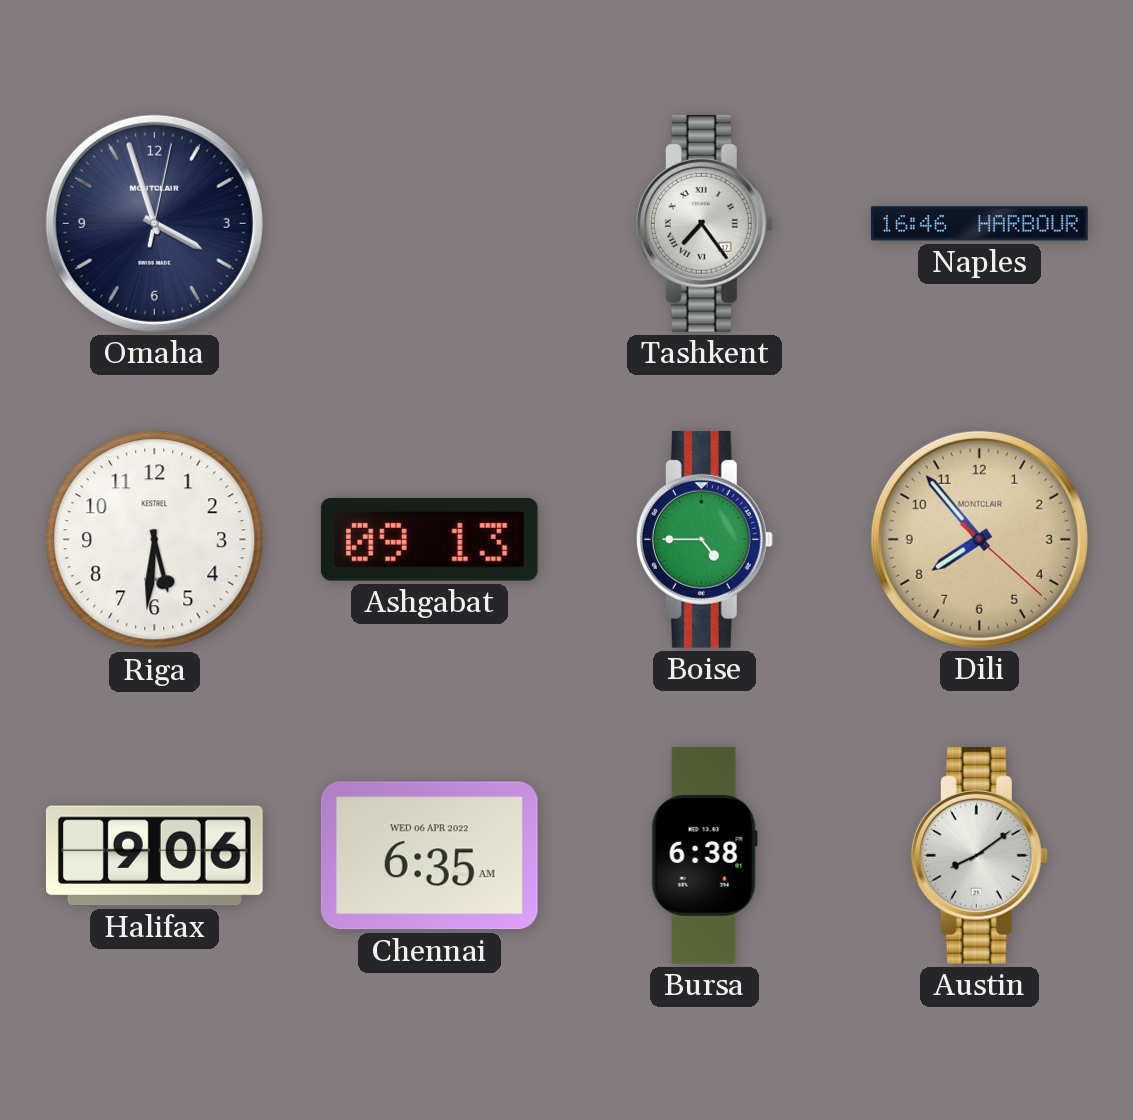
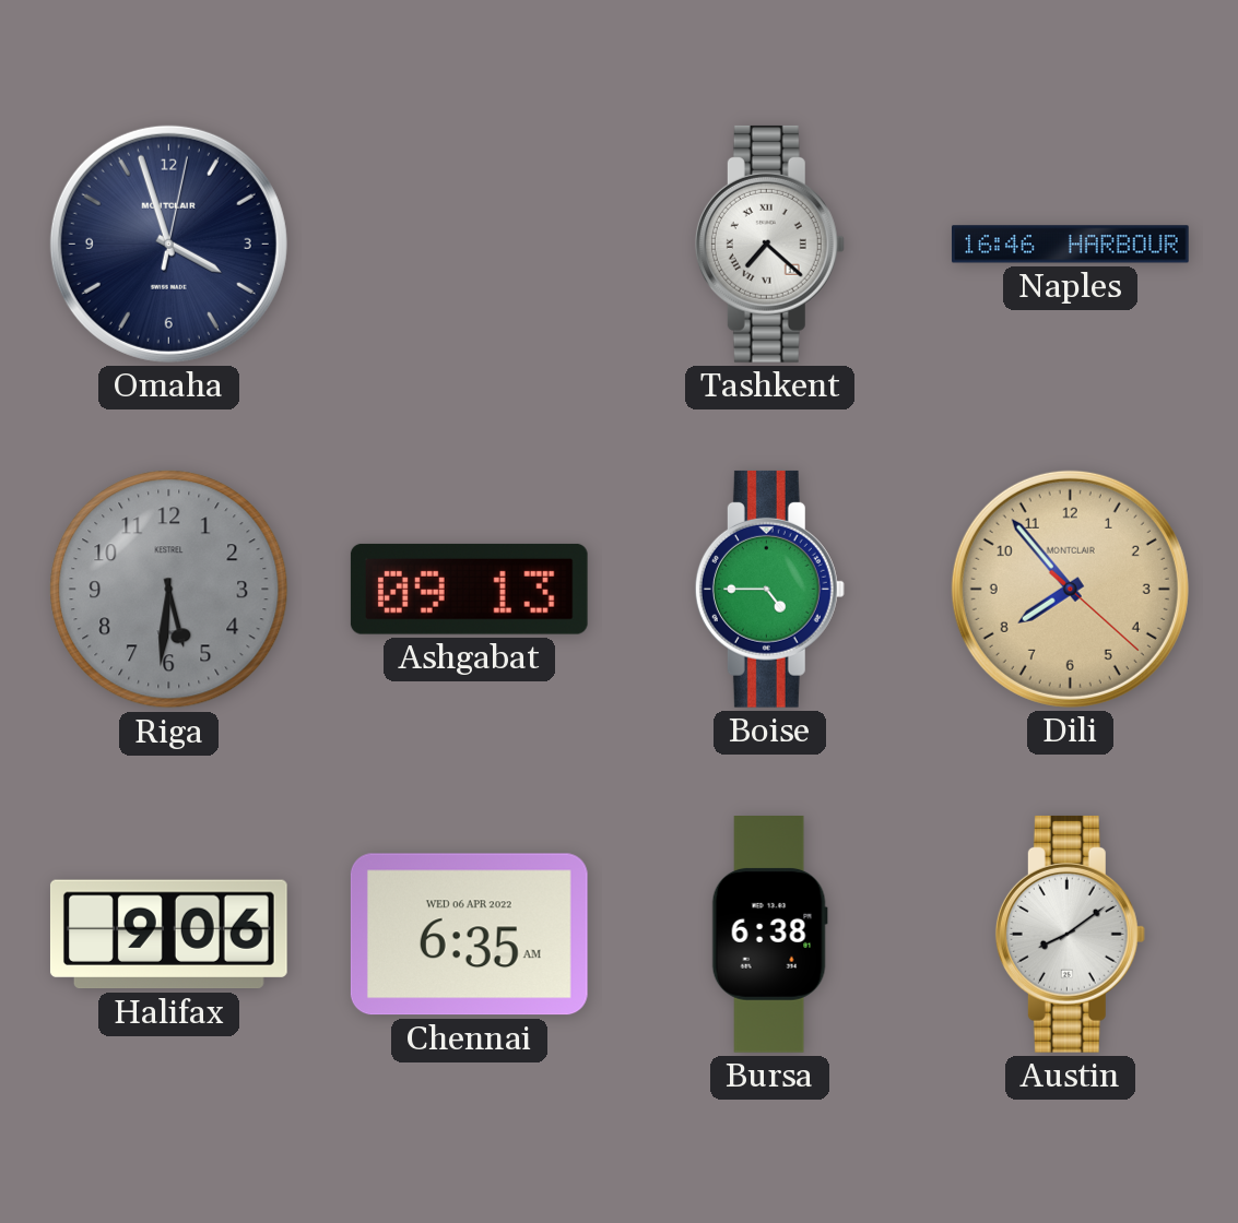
Tashkent: 7:24 -> 7:22 (769, 244)
Riga dial: white -> grey (169, 590)
